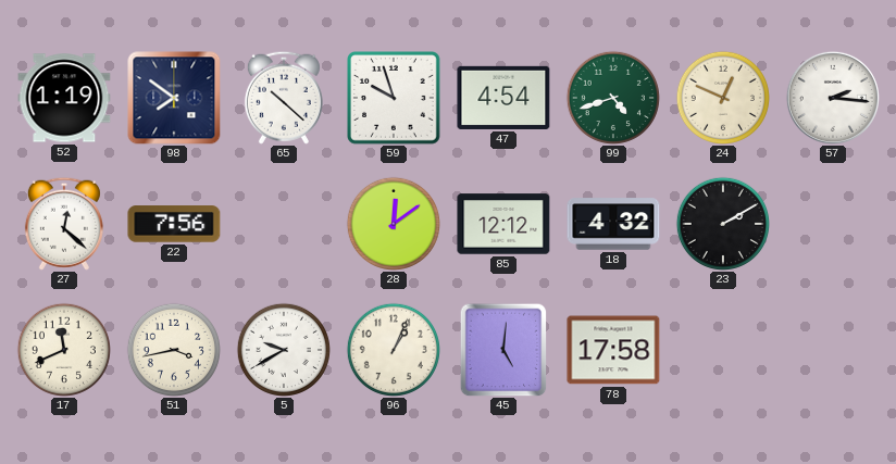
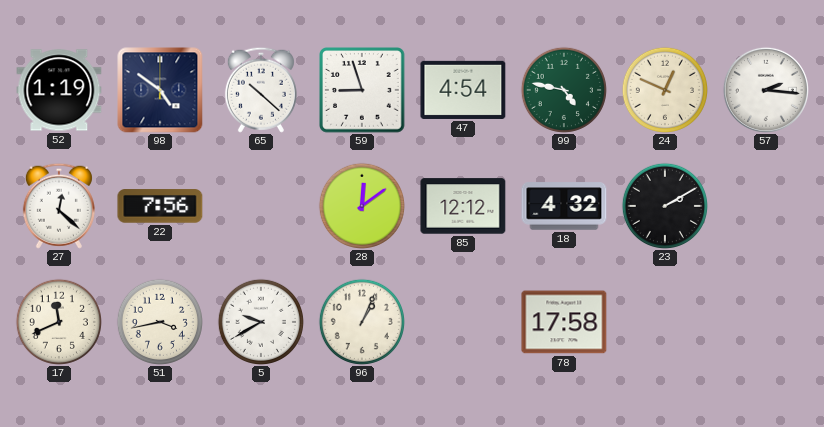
98: 7:51 -> 4:51 (160, 90)
59: 9:57 -> 8:57 (363, 91)
99: 4:42 -> 4:47 (564, 90)
45: 5:01 -> none (503, 350)
